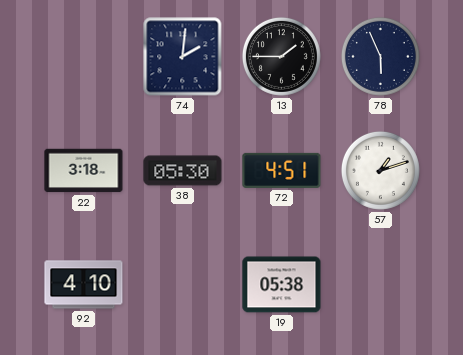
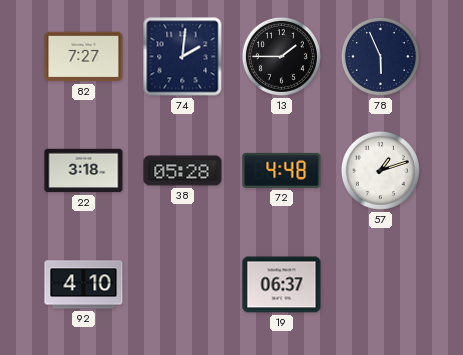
82: none -> 7:27 (84, 57)
38: 05:30 -> 05:28 (183, 171)
72: 4:51 -> 4:48 (282, 170)
19: 05:38 -> 06:37 (282, 285)
